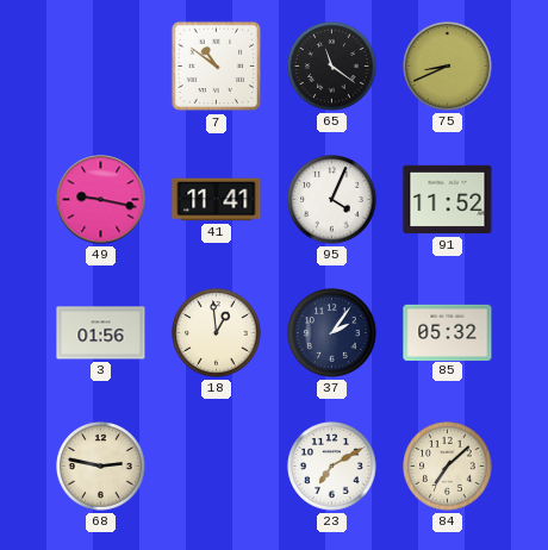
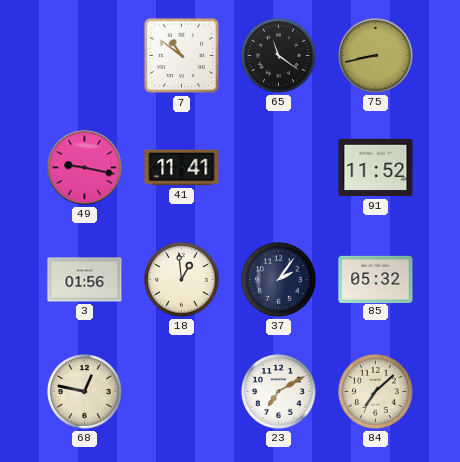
75: 8:41 -> 8:43 (376, 56)
95: 4:04 -> none (332, 200)
68: 2:47 -> 12:47 (85, 392)
